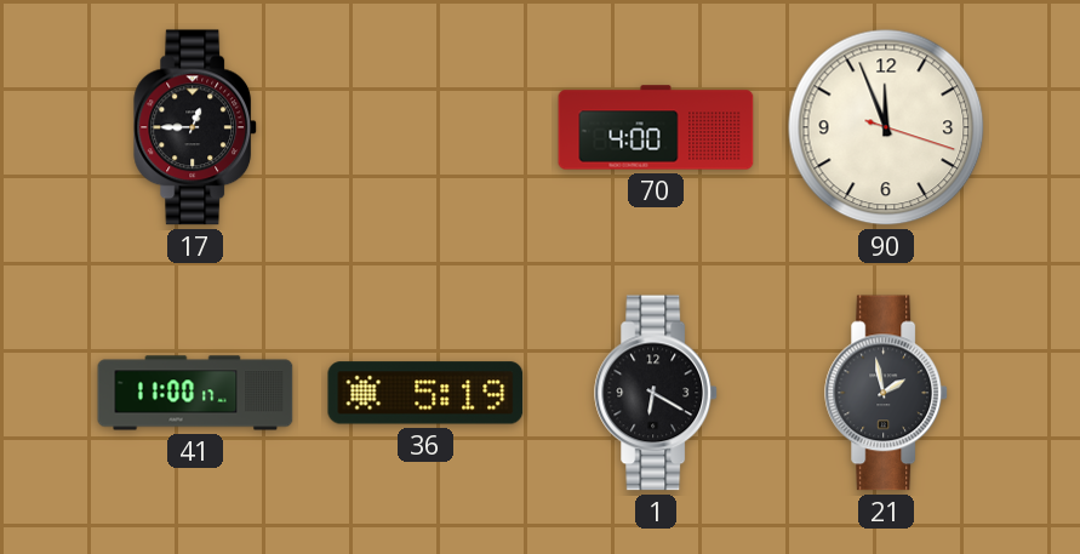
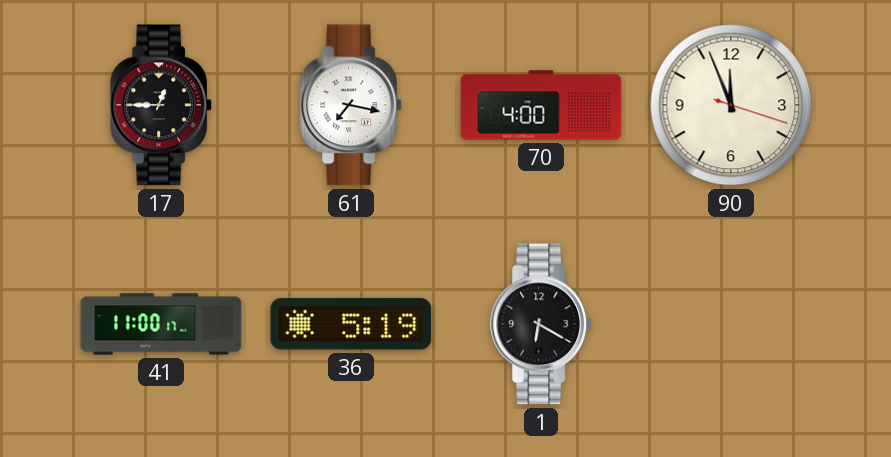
61: none -> 7:17 (352, 105)
21: 1:58 -> none (887, 393)
